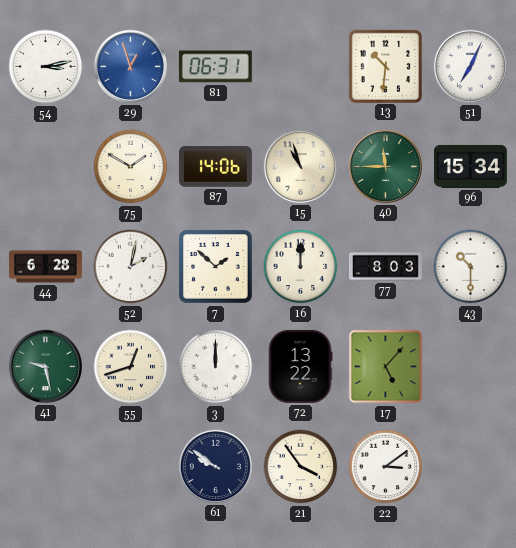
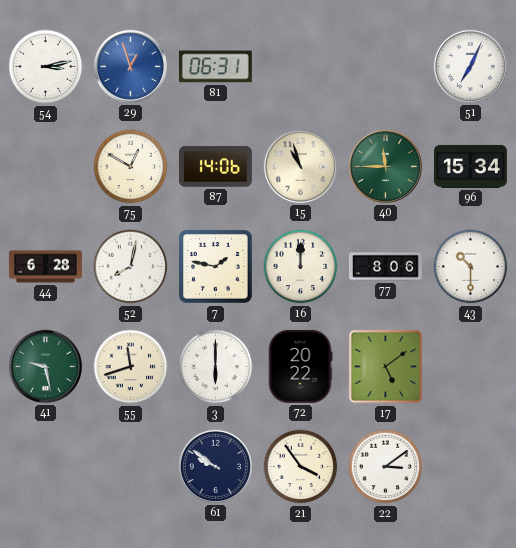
13: 10:31 -> none (385, 66)
75: 1:50 -> 12:50 (131, 167)
52: 2:02 -> 8:02 (131, 267)
7: 1:52 -> 1:47 (216, 267)
77: 8:03 -> 8:06 (385, 267)
55: 12:42 -> 11:42 (131, 367)
3: 12:00 -> 6:00 (216, 367)
72: 13:22 -> 20:22 (300, 366)
17: 5:07 -> 5:09 (386, 367)
